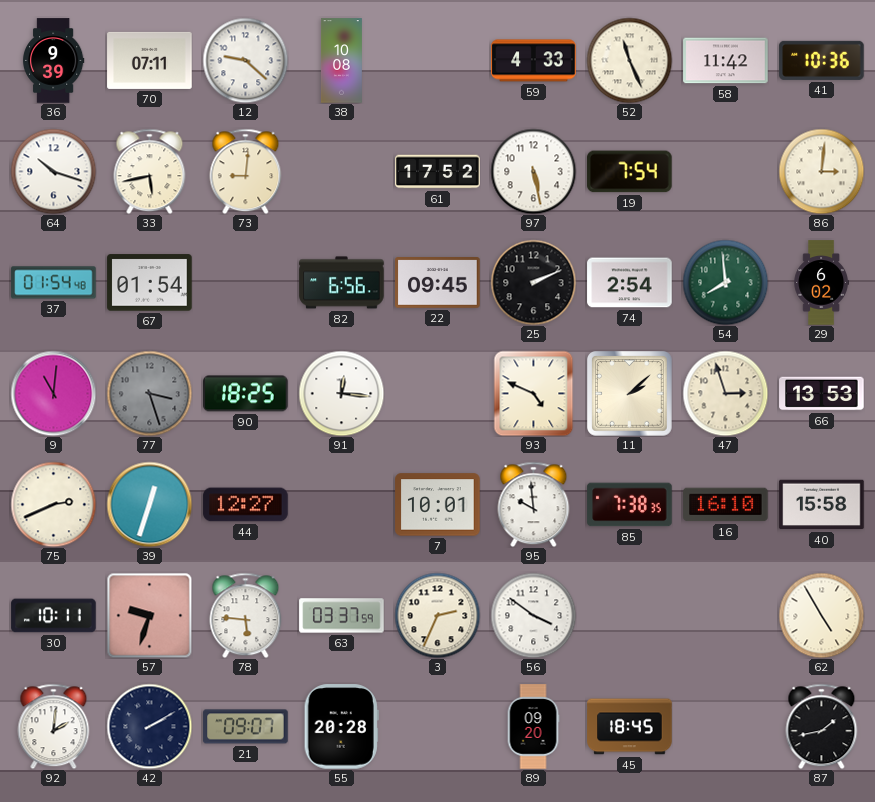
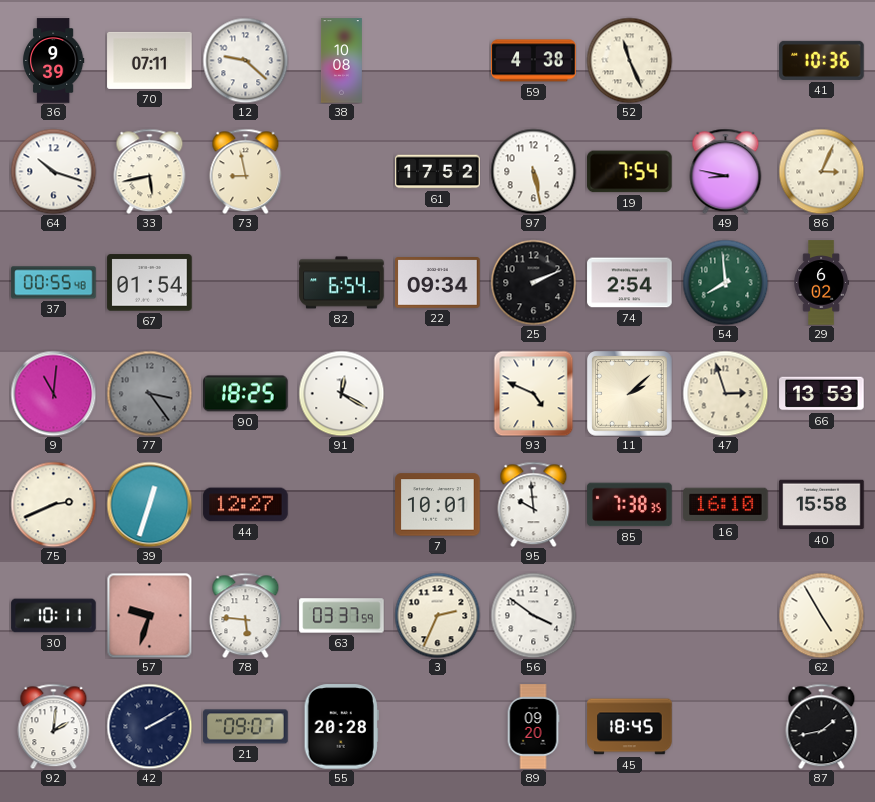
59: 4:33 -> 4:38 (534, 61)
58: 11:42 -> none (726, 61)
73: 9:01 -> 8:58 (246, 171)
49: none -> 8:47 (726, 171)
86: 3:01 -> 3:04 (821, 171)
37: 01:54 -> 00:55 (54, 283)
82: 6:56 -> 6:54 (342, 283)
22: 09:45 -> 09:34 (438, 283)
77: 3:27 -> 3:24 (149, 393)
91: 12:16 -> 12:20 (341, 393)
